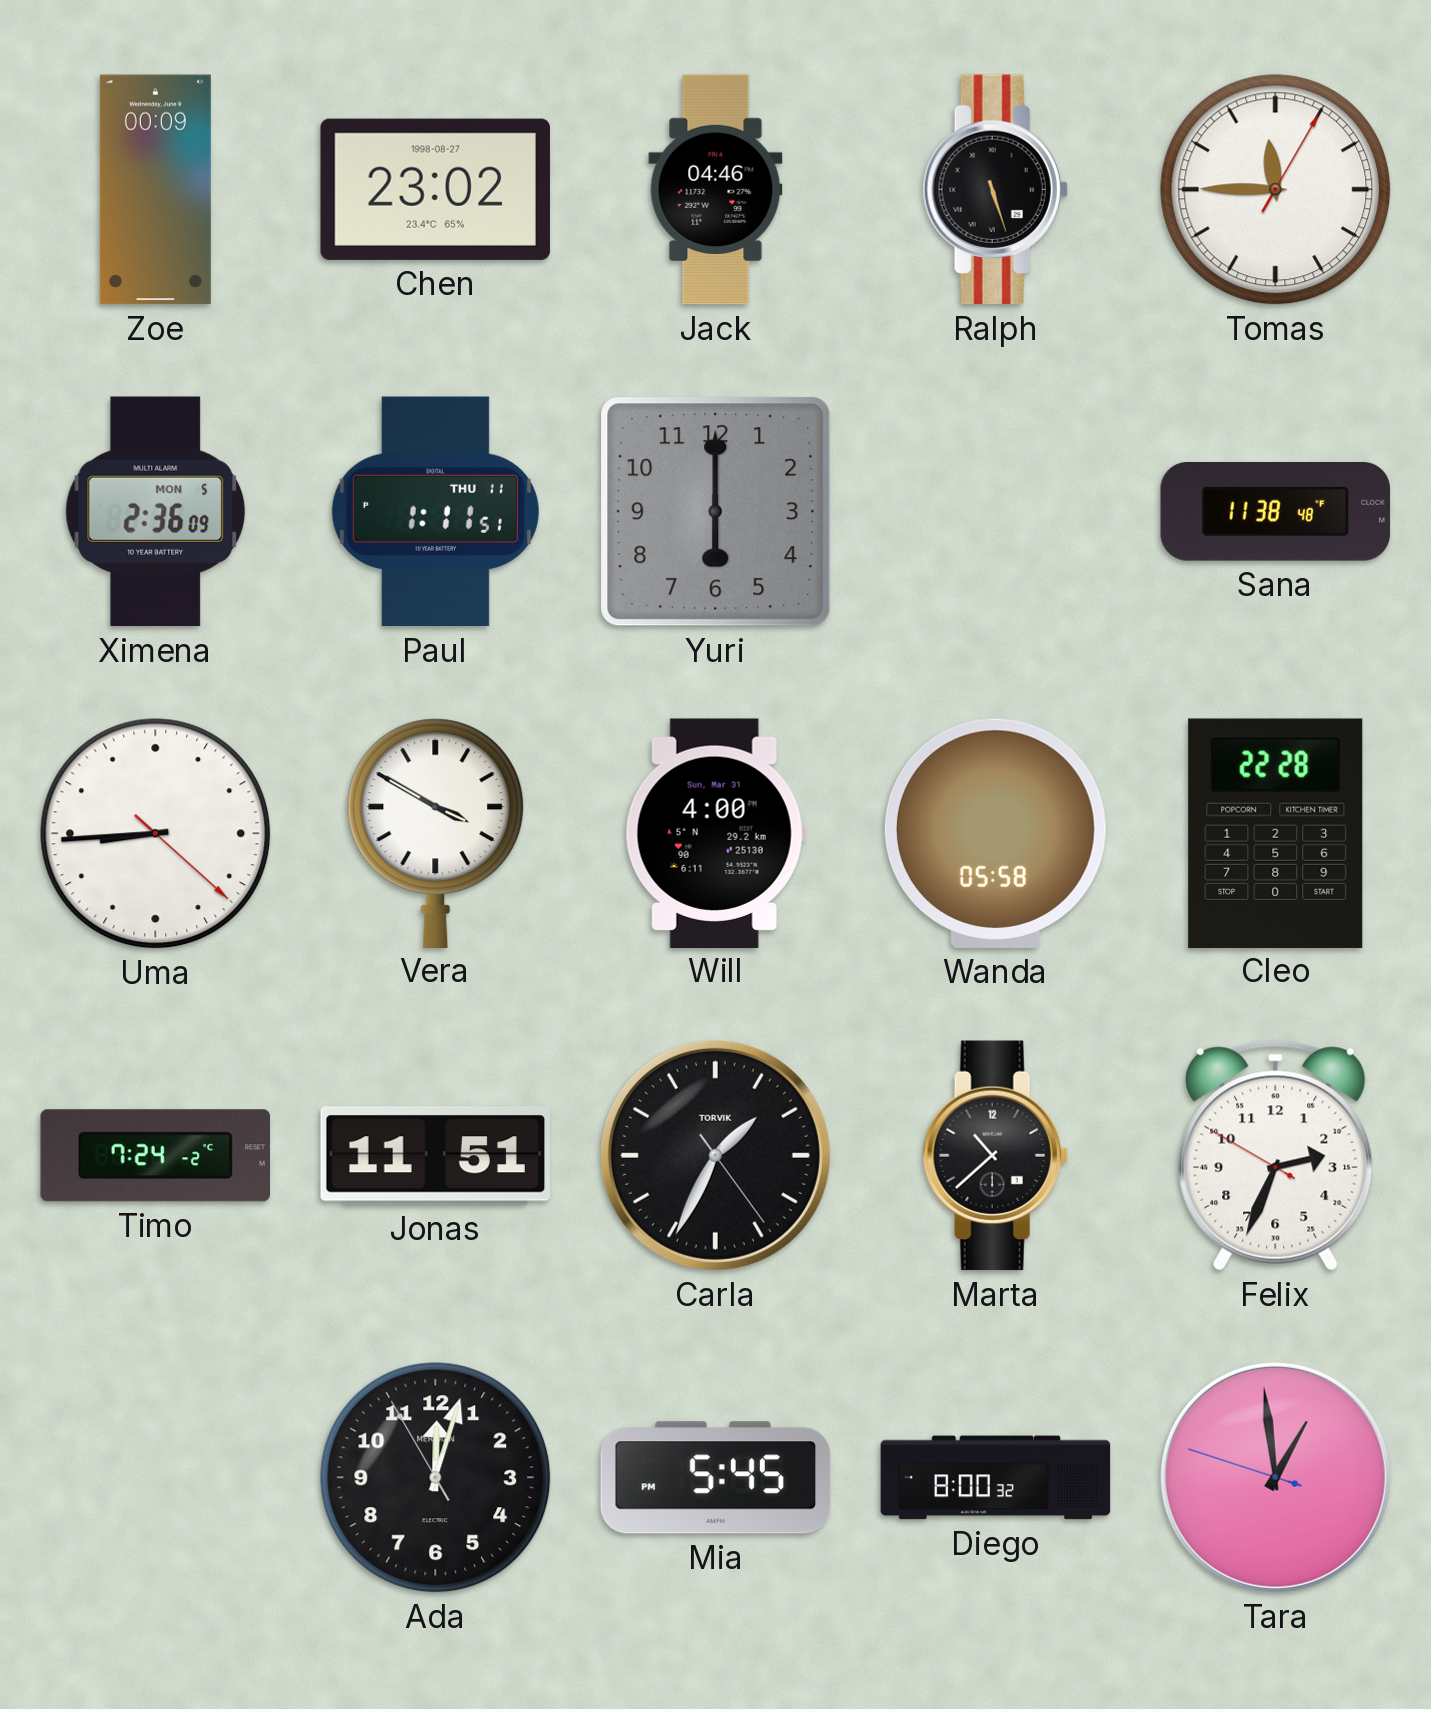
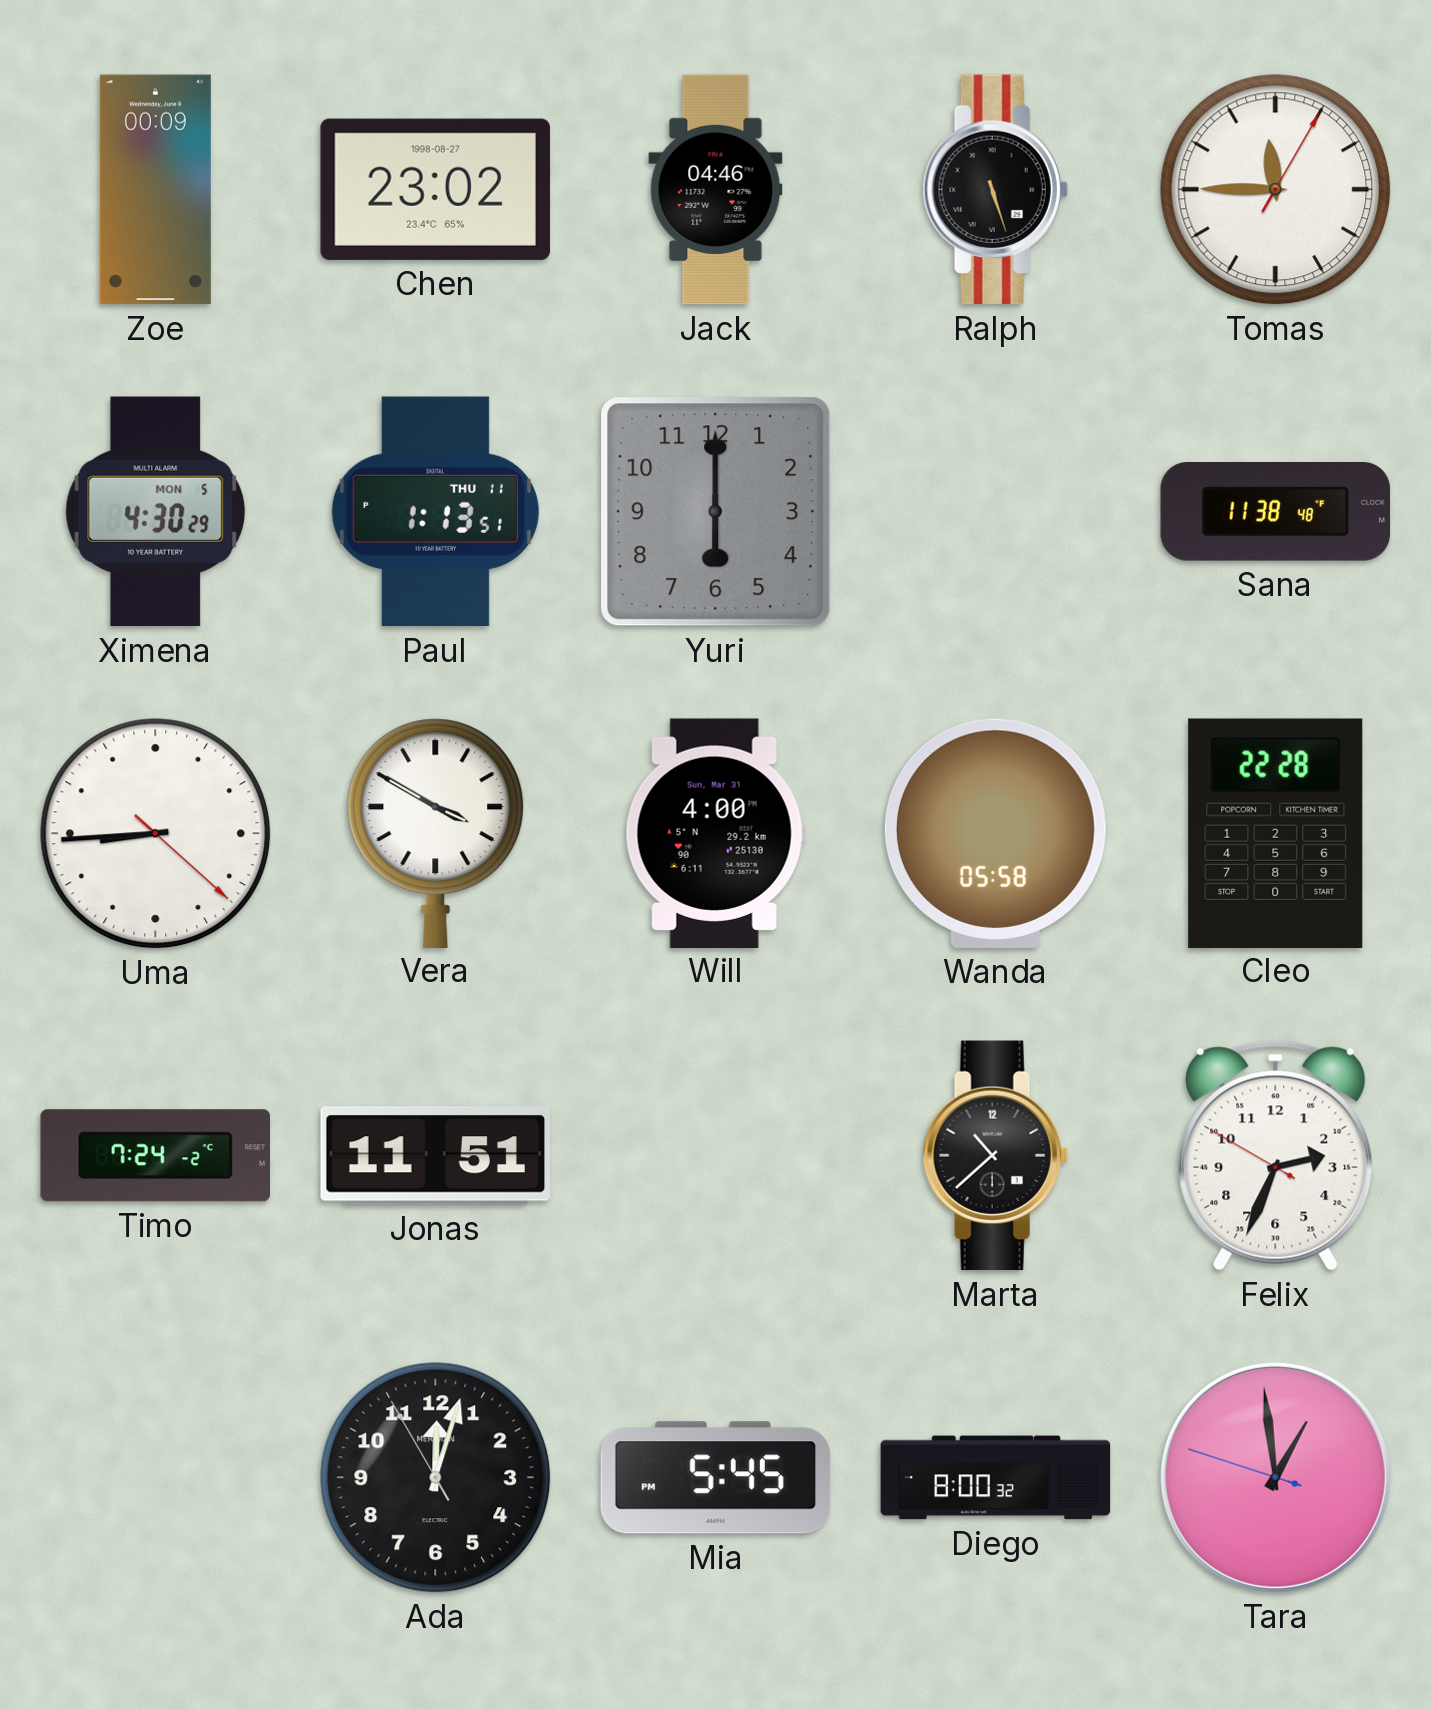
Ximena: 2:36 -> 4:30 (156, 512)
Paul: 1:11 -> 1:13 (435, 512)
Carla: 1:34 -> none (715, 1155)
